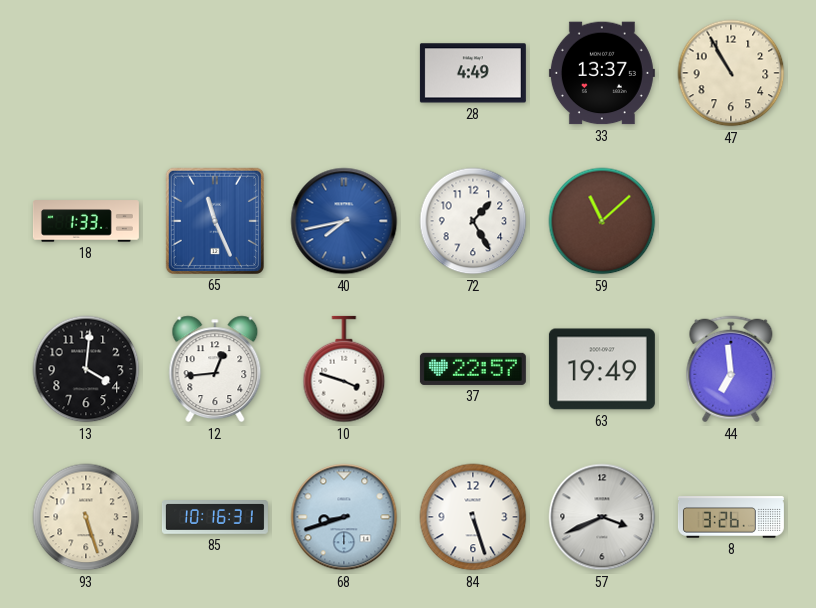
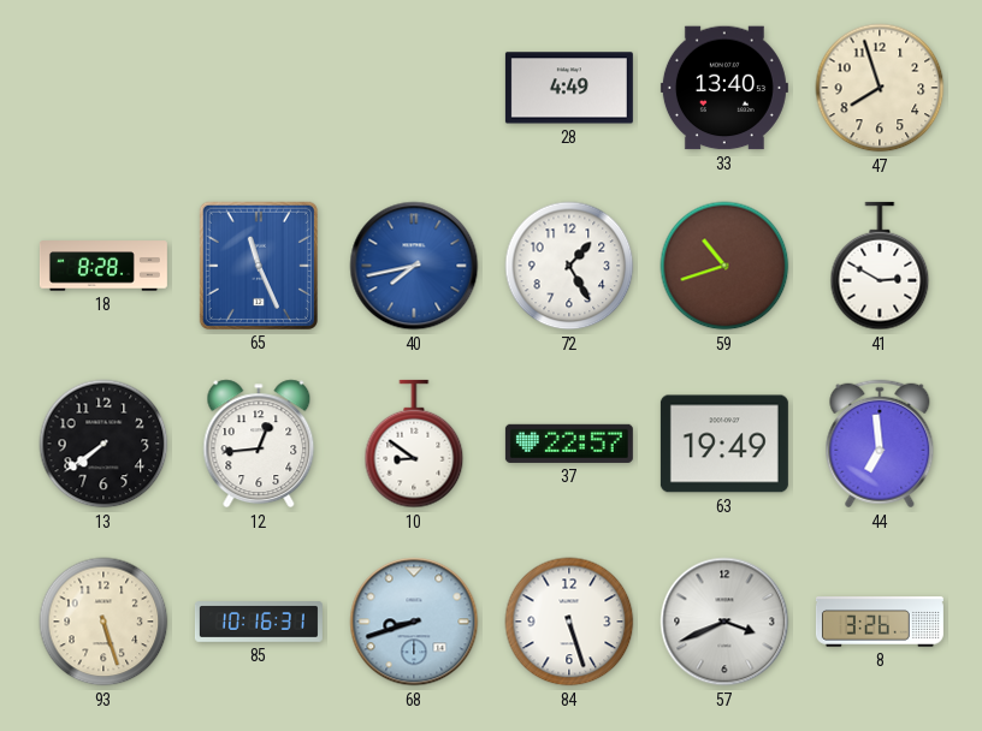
33: 13:37 -> 13:40 (724, 88)
47: 10:55 -> 7:57 (880, 88)
18: 1:33 -> 8:28 (103, 266)
59: 11:08 -> 10:42 (724, 266)
41: none -> 2:50 (880, 266)
13: 4:01 -> 7:39 (103, 444)
10: 3:48 -> 8:51 (414, 444)
